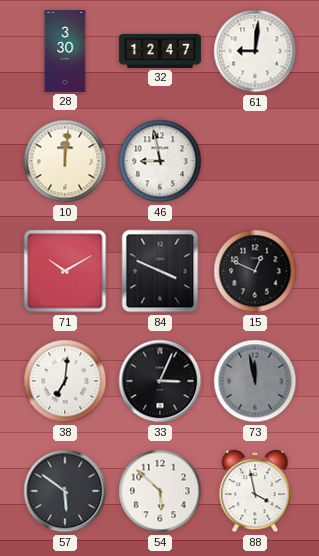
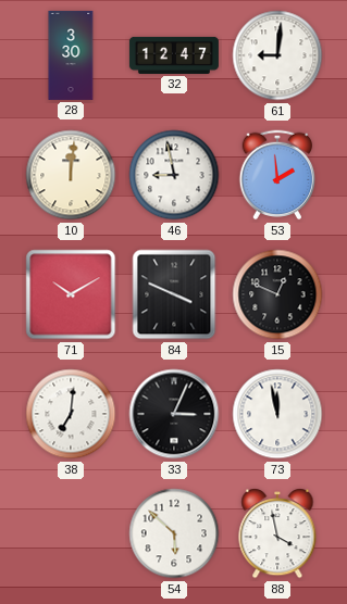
53: none -> 1:59 (277, 175)
73 dial: grey -> white (277, 414)
57: 5:51 -> none (65, 491)
